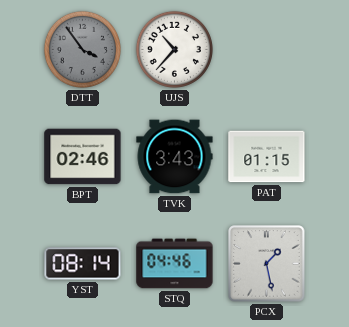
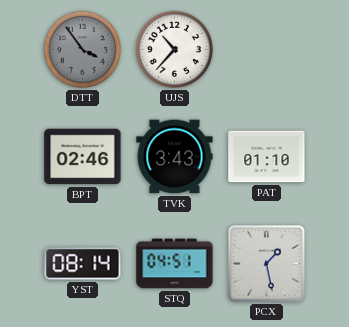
PAT: 01:15 -> 01:10 (267, 157)
STQ: 04:46 -> 04:51 (175, 264)
